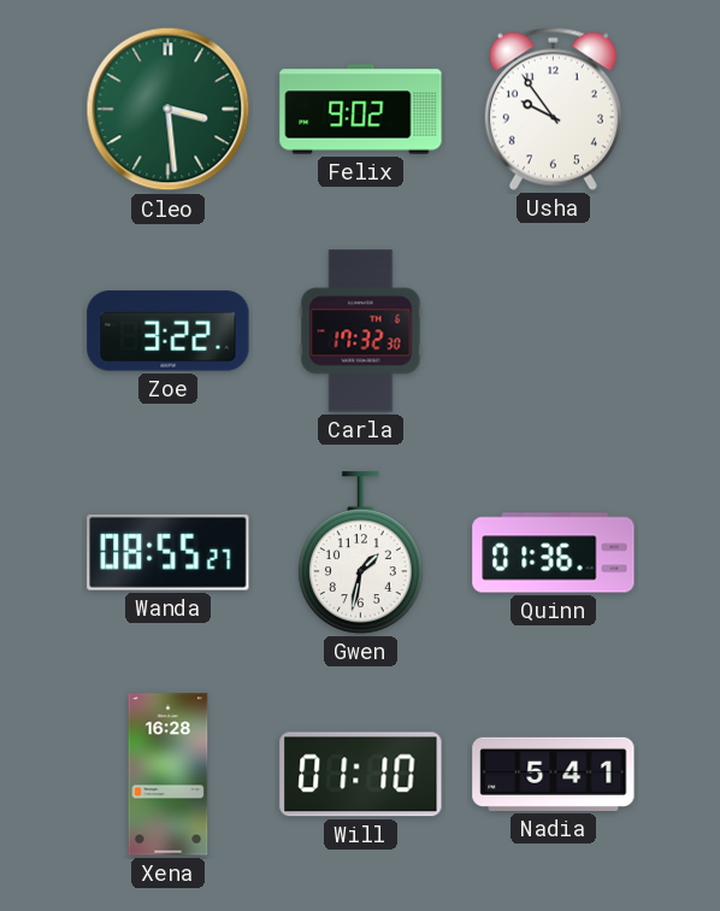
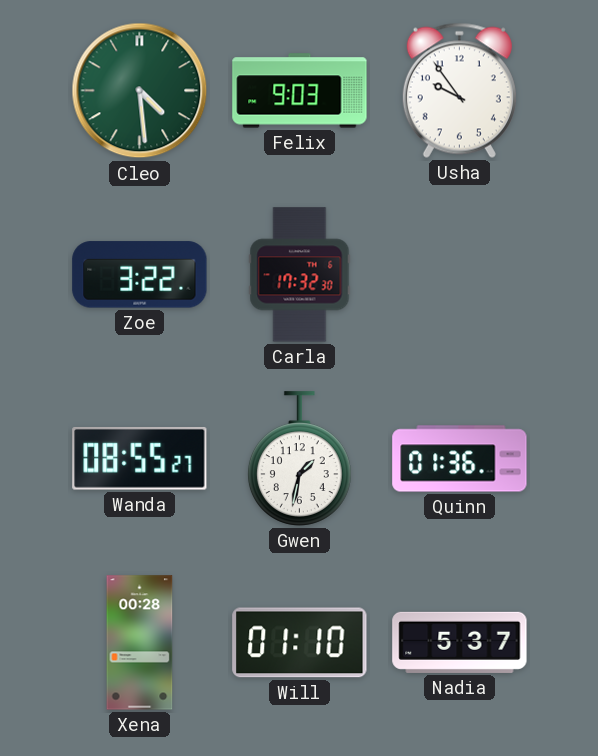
Cleo: 3:29 -> 4:29 (140, 91)
Felix: 9:02 -> 9:03 (300, 91)
Xena: 16:28 -> 00:28 (140, 643)
Nadia: 5:41 -> 5:37 (460, 642)
